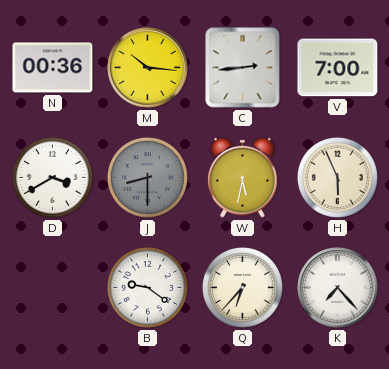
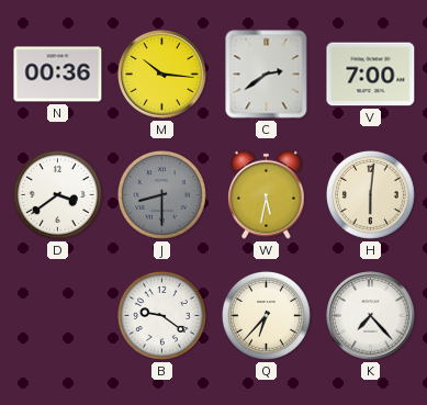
C: 2:44 -> 2:39 (267, 75)
D: 3:40 -> 3:39 (57, 194)
H: 5:56 -> 6:01 (370, 194)
